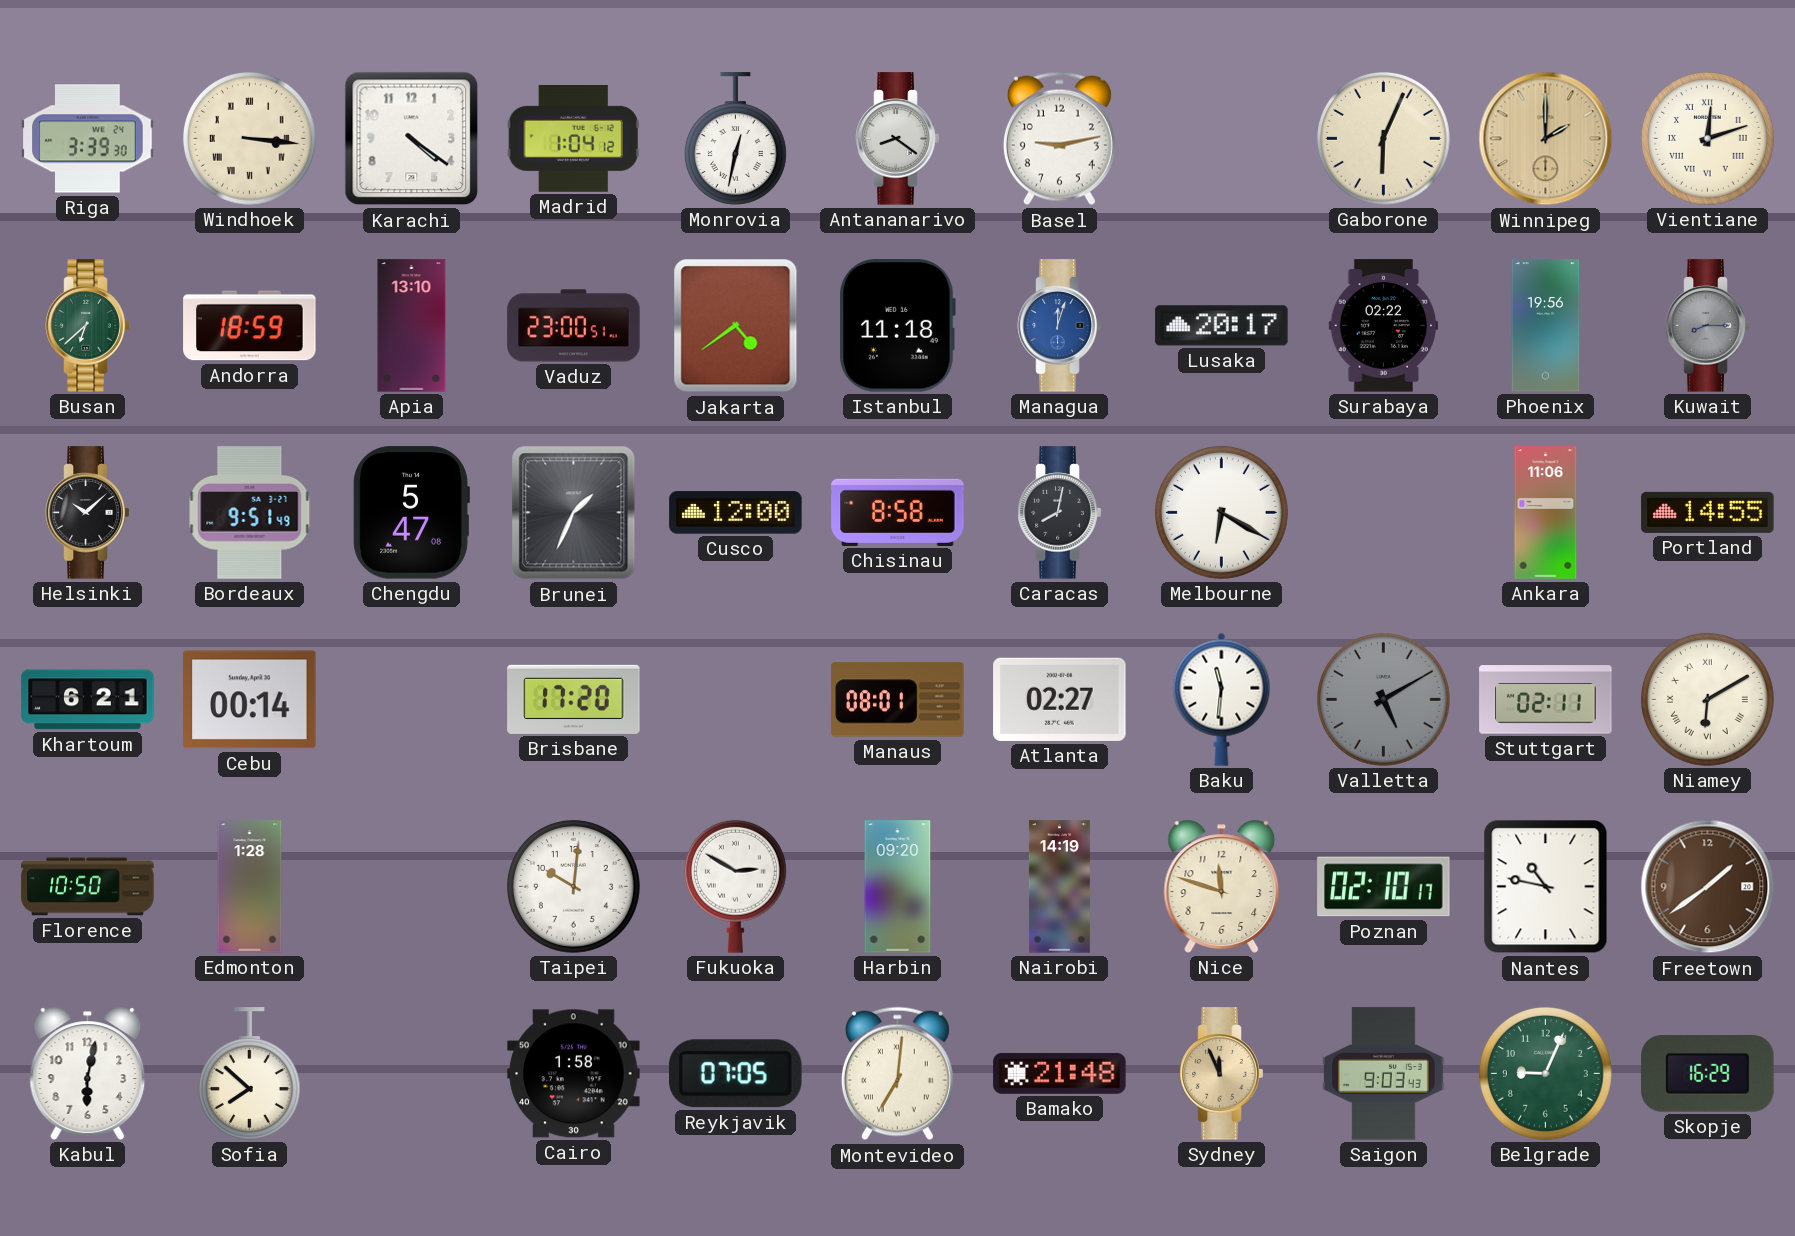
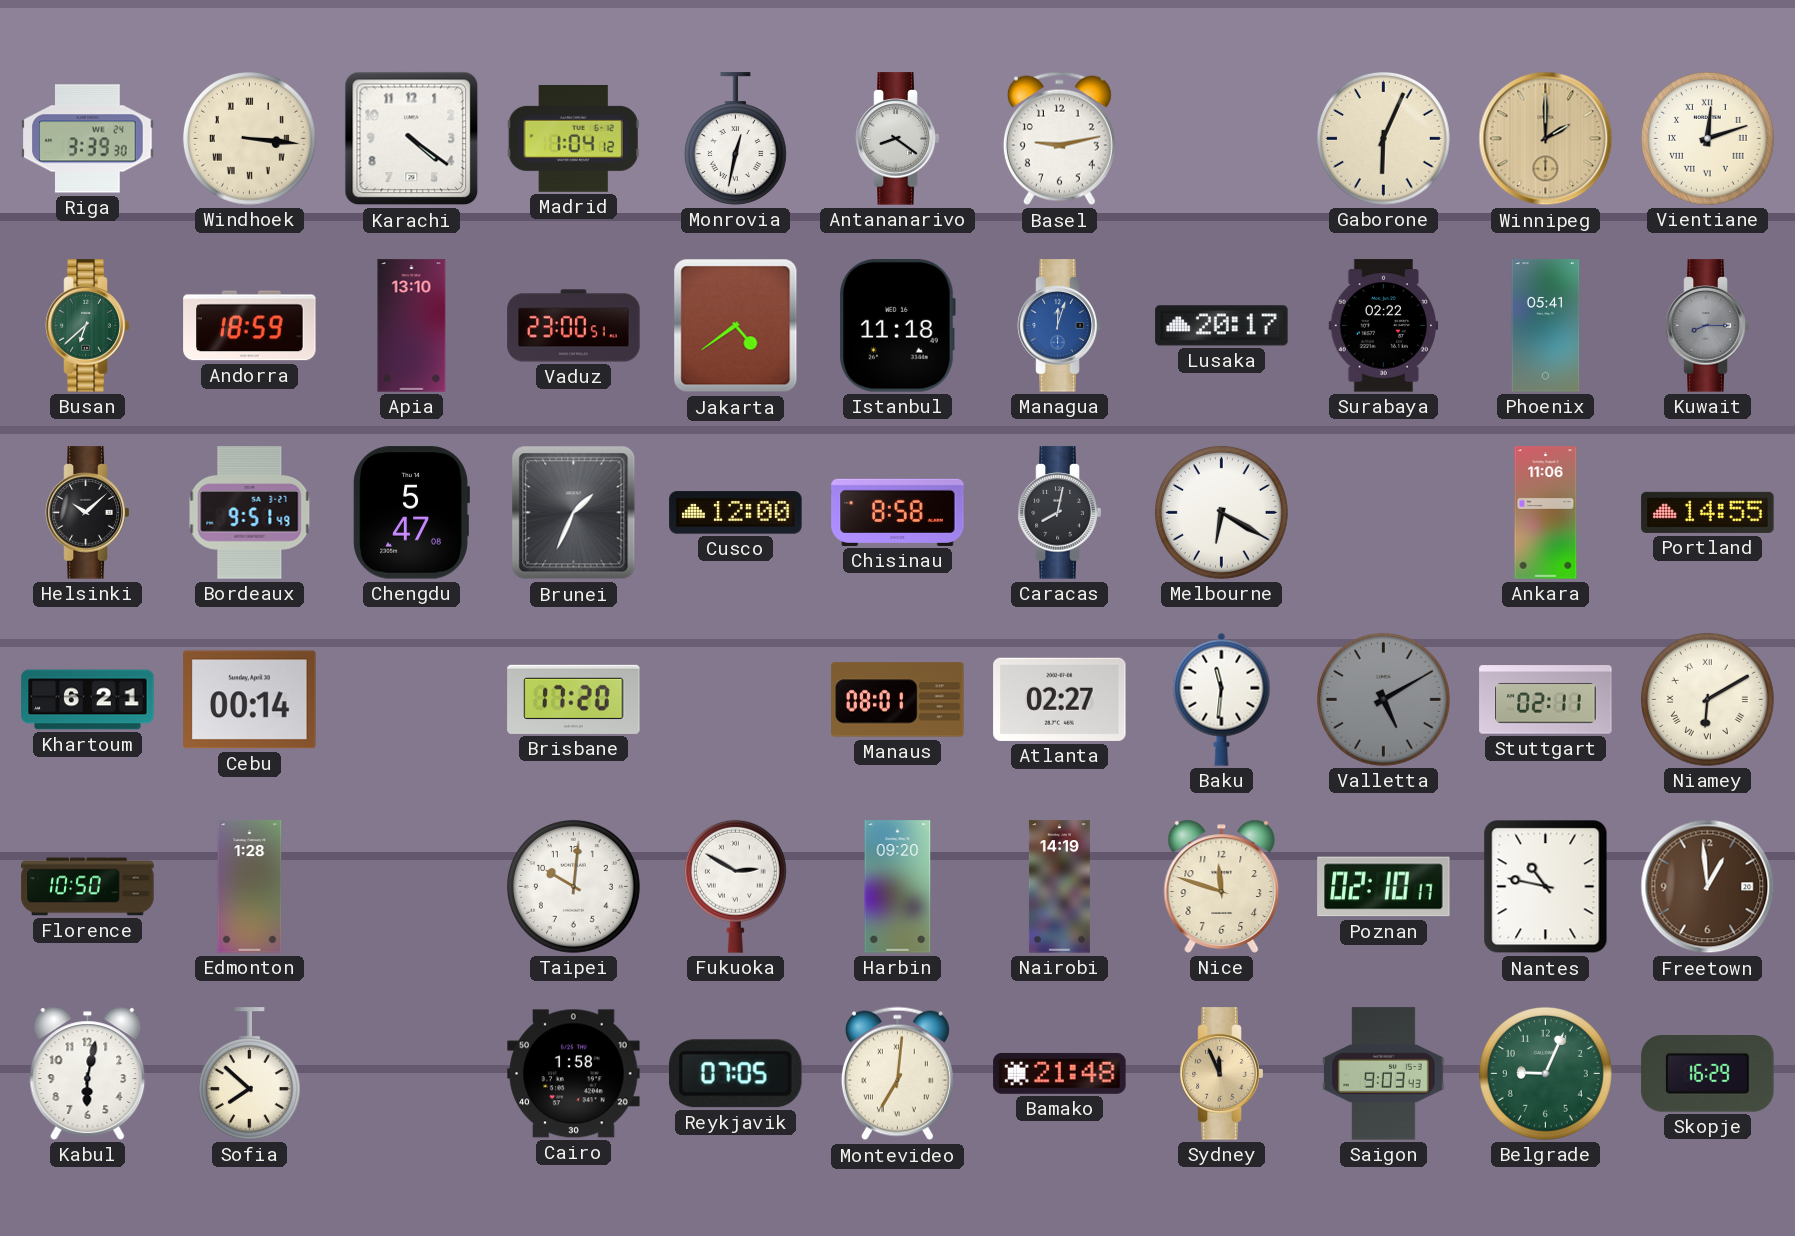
Phoenix: 19:56 -> 05:41 (1546, 326)
Freetown: 1:39 -> 12:59 (1708, 887)
